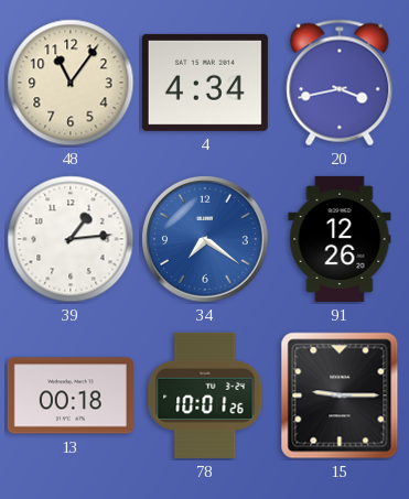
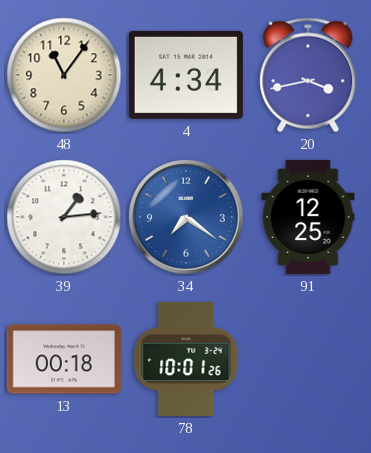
91: 12:26 -> 12:25 (308, 217)
15: 9:15 -> none (340, 395)
